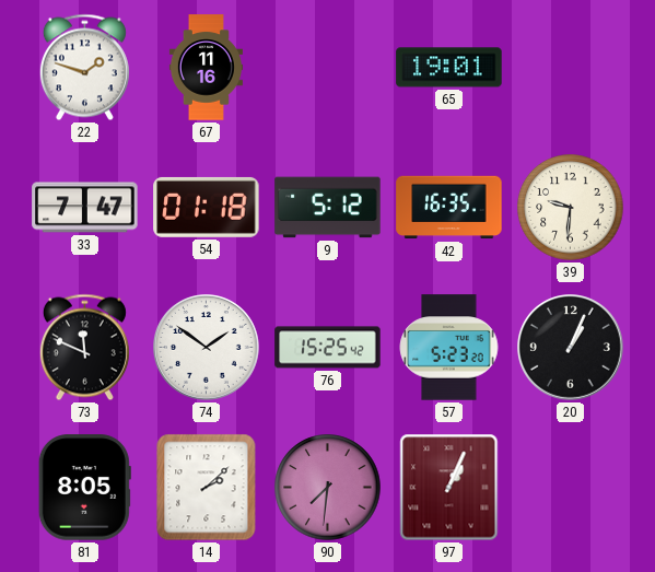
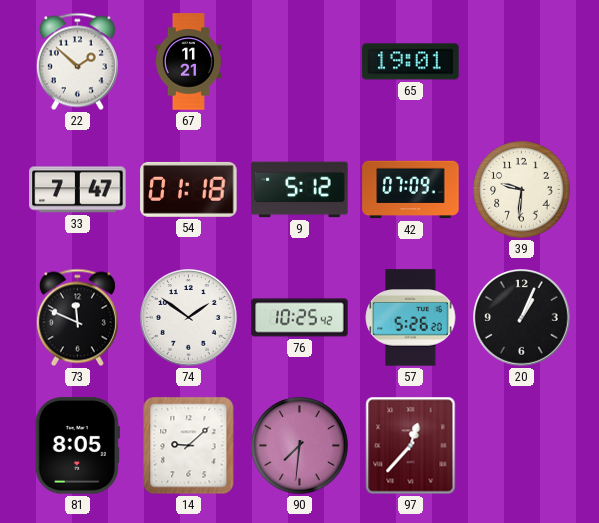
22: 1:48 -> 1:52 (77, 62)
67: 11:16 -> 11:21 (188, 62)
42: 16:35 -> 07:09 (411, 190)
76: 15:25 -> 10:25 (300, 318)
57: 5:23 -> 5:26 (411, 318)
14: 2:08 -> 9:08 (189, 446)
97: 1:04 -> 12:37 (411, 446)
